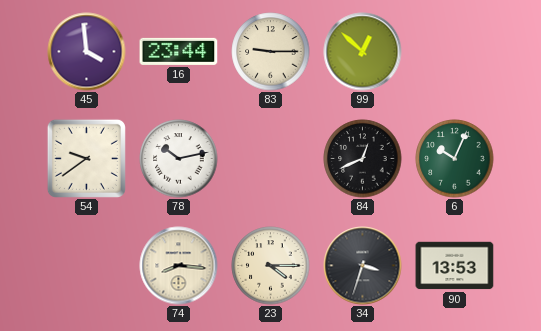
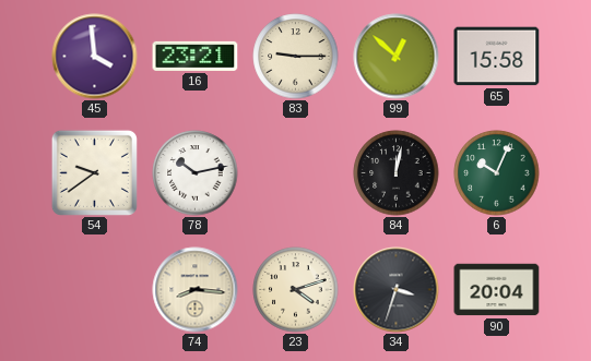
16: 23:44 -> 23:21 (196, 56)
65: none -> 15:58 (497, 57)
84: 12:41 -> 12:02 (397, 173)
23: 4:15 -> 4:12 (296, 290)
90: 13:53 -> 20:04 (497, 290)
